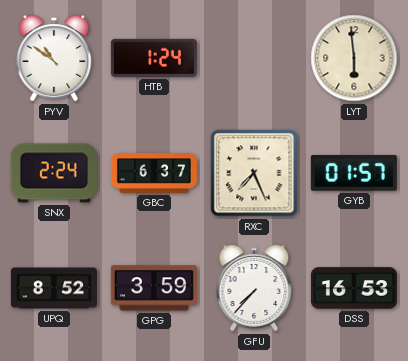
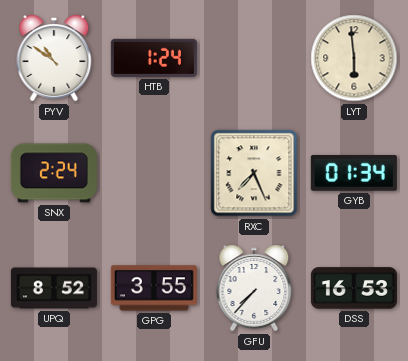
GBC: 6:37 -> none (154, 173)
GYB: 01:57 -> 01:34 (354, 173)
GPG: 3:59 -> 3:55 (154, 288)
